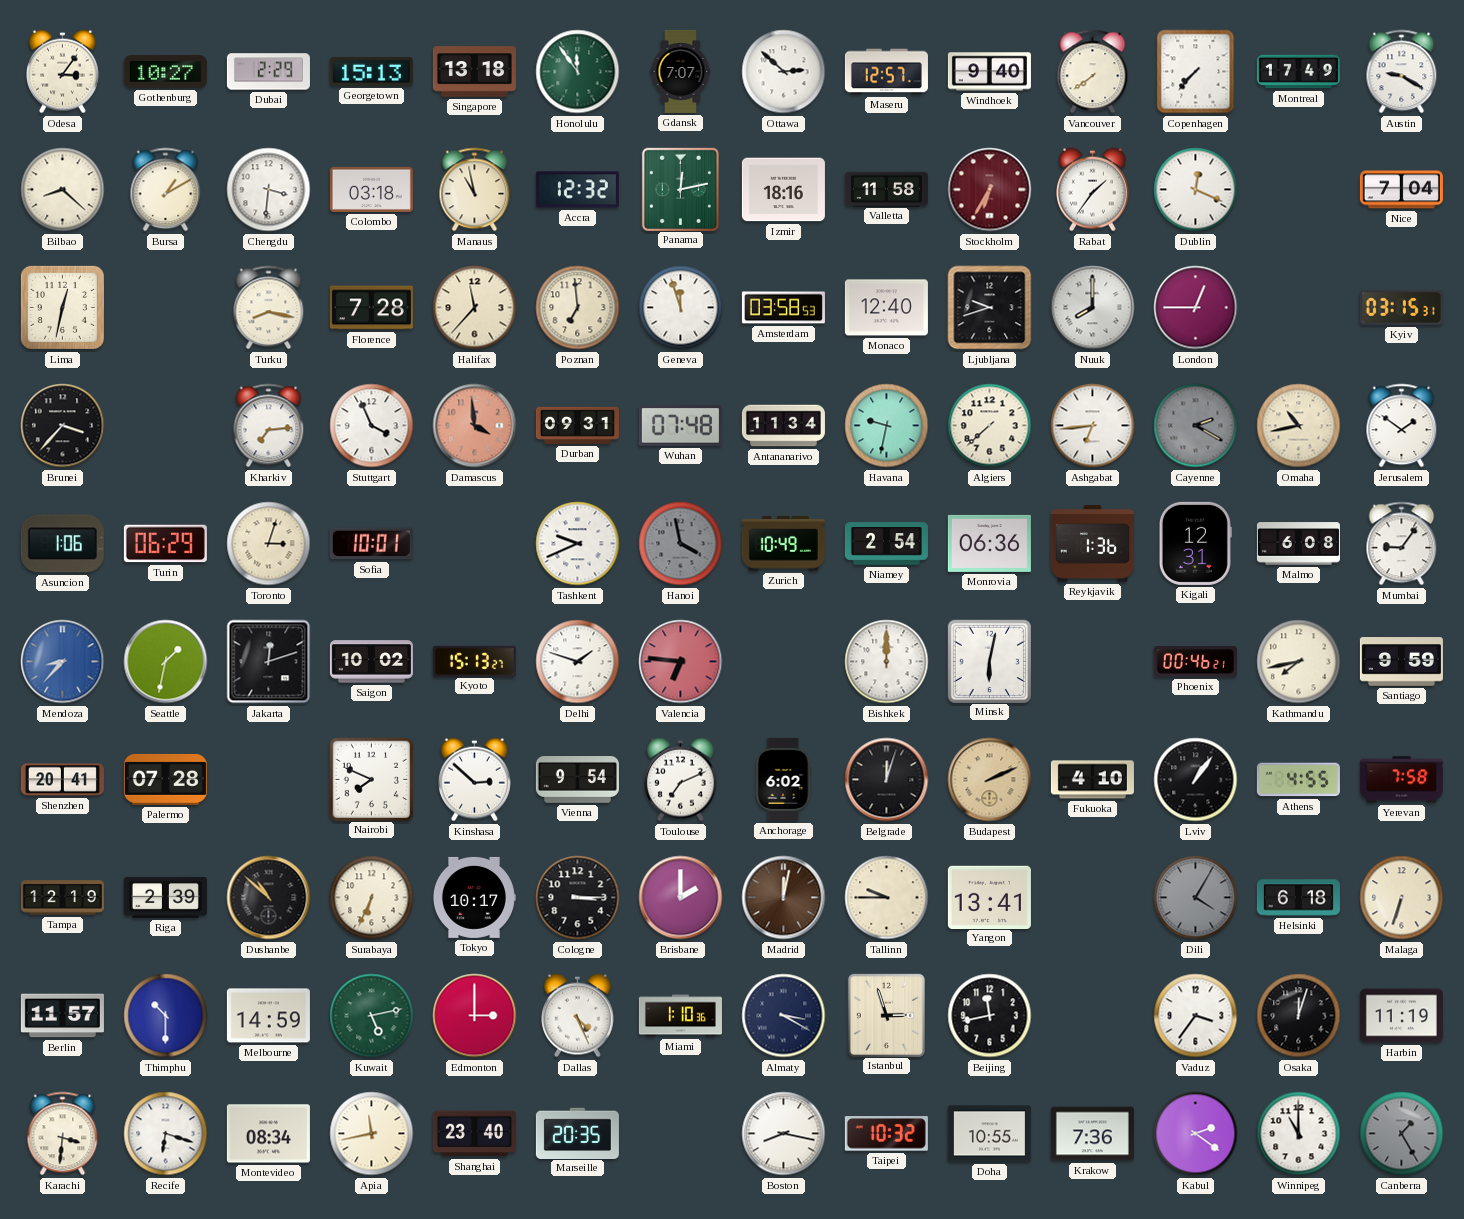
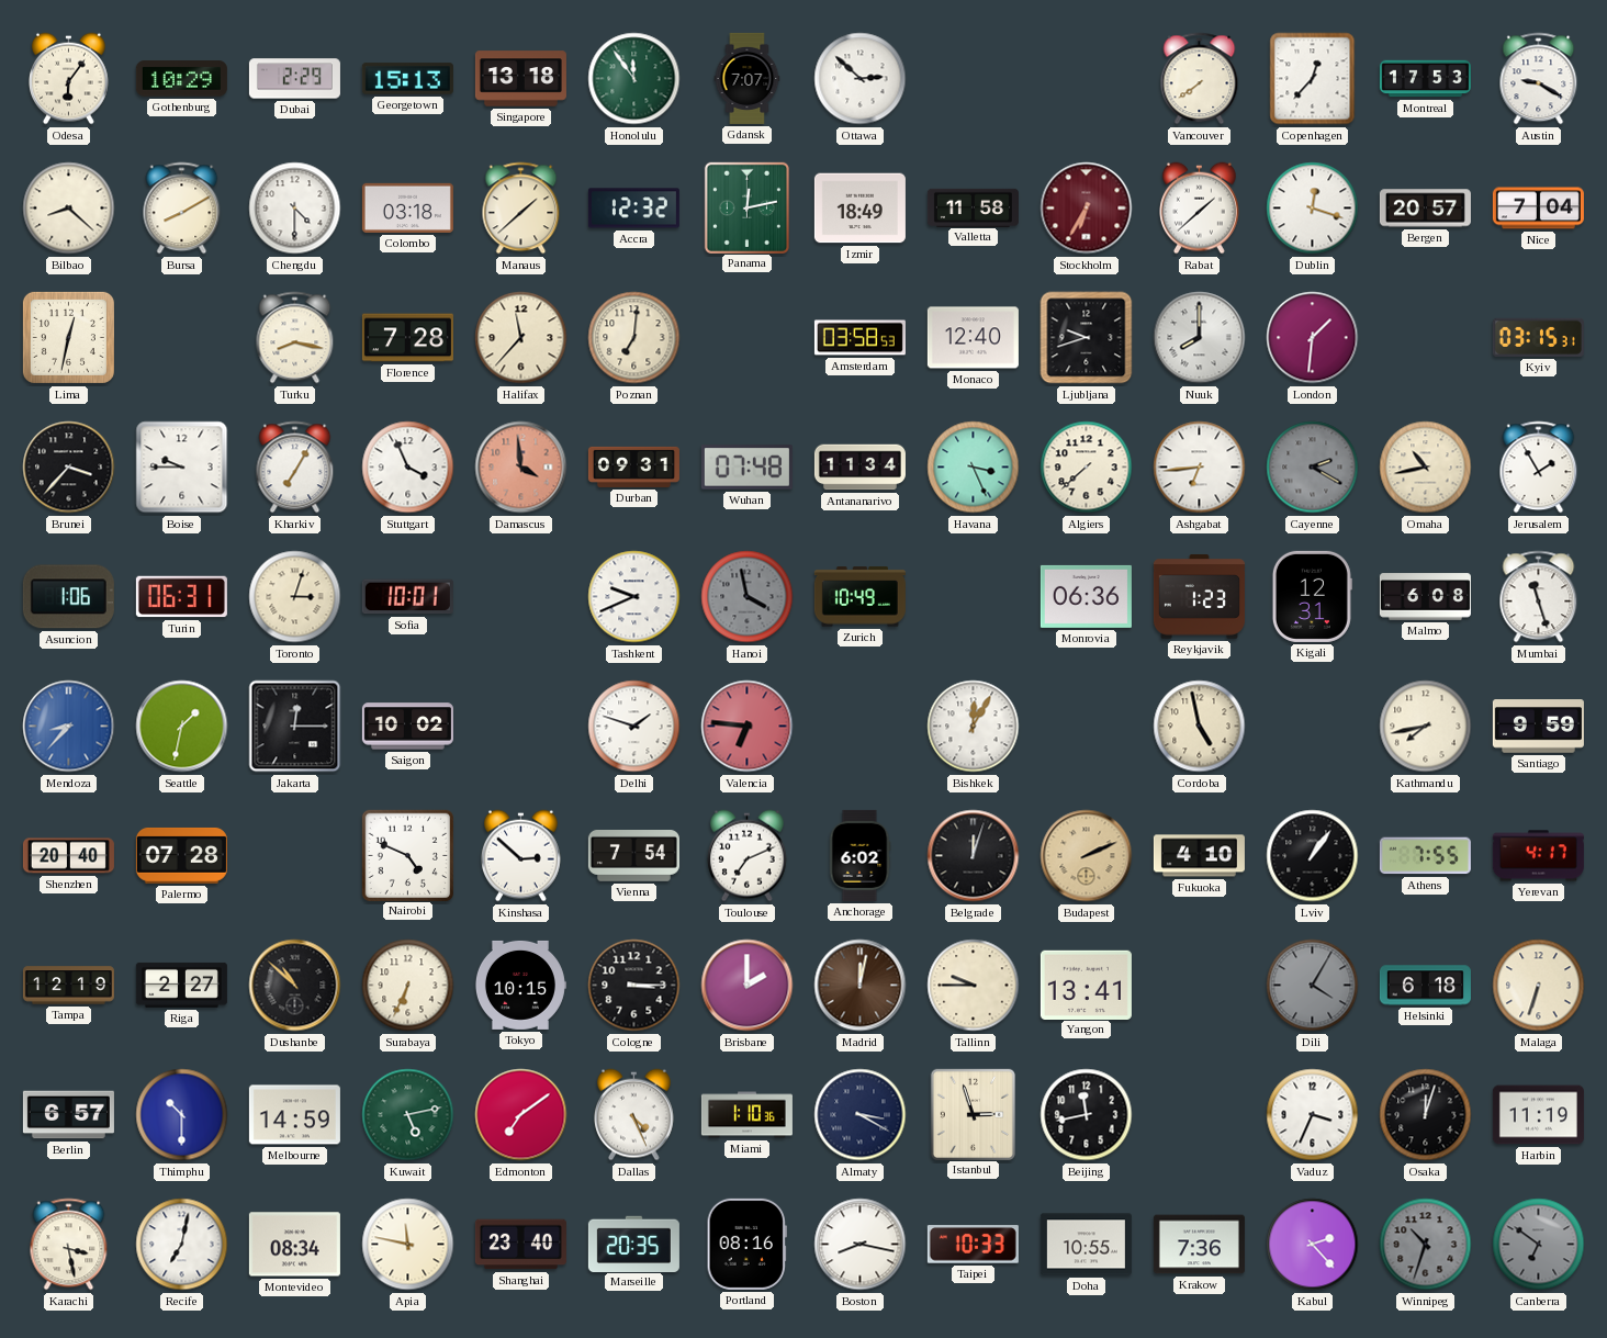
Odesa: 3:06 -> 6:06 (69, 79)
Gothenburg: 10:27 -> 10:29 (181, 79)
Maseru: 12:57 -> none (886, 72)
Windhoek: 9:40 -> none (989, 72)
Copenhagen: 7:37 -> 12:37 (1313, 79)
Montreal: 17:49 -> 17:53 (1425, 79)
Bursa: 1:10 -> 8:10 (182, 209)
Chengdu: 3:31 -> 4:30 (295, 209)
Manaus: 10:58 -> 1:38 (521, 209)
Izmir: 18:16 -> 18:49 (859, 209)
Rabat: 1:36 -> 1:38 (1200, 209)
Dublin: 12:19 -> 12:18 (1313, 209)
Bergen: none -> 20:57 (1425, 209)
Poznan: 6:59 -> 7:01 (634, 338)
Geneva: 11:57 -> none (681, 308)
London: 12:45 -> 1:31 (1313, 338)
Boise: none -> 9:45 (182, 468)
Kharkiv: 7:14 -> 7:05 (295, 468)
Havana: 9:32 -> 3:26 (974, 468)
Jerusalem: 1:51 -> 1:55 (1539, 468)
Turin: 06:29 -> 06:31 (181, 597)
Niamey: 2:54 -> none (886, 544)
Reykjavik: 1:36 -> 1:23 (1199, 597)
Mumbai: 9:06 -> 11:27 (1539, 597)
Jakarta: 12:12 -> 12:15 (295, 727)
Kyoto: 15:13 -> none (474, 661)
Bishkek: 12:00 -> 12:05 (974, 727)
Minsk: 6:02 -> none (989, 661)
Cordoba: none -> 4:58 (1200, 727)
Phoenix: 00:46 -> none (1195, 662)
Shenzhen: 20:41 -> 20:40 (68, 856)
Nairobi: 7:49 -> 4:49 (407, 855)
Vienna: 9:54 -> 7:54 (633, 856)
Athens: 4:55 -> 7:55 (1425, 856)
Yerevan: 7:58 -> 4:17 (1538, 856)
Riga: 2:39 -> 2:27 (181, 985)
Tokyo: 10:17 -> 10:15 (520, 985)
Berlin: 11:57 -> 6:57 (68, 1115)
Edmonton: 3:00 -> 7:09 (521, 1115)
Vaduz: 3:36 -> 3:34 (1313, 1115)
Karachi: 3:31 -> 3:28 (69, 1245)
Recife: 6:18 -> 7:02 (182, 1245)
Apia: 11:43 -> 11:47 (408, 1245)
Portland: none -> 08:16 (746, 1244)
Taipei: 10:32 -> 10:33 (973, 1245)
Kabul: 2:21 -> 2:23 (1313, 1245)
Winnipeg: 11:00 -> 10:33 (1426, 1245)
Winnipeg dial: white -> grey (1426, 1245)
Canberra: 1:25 -> 6:51 (1539, 1245)
